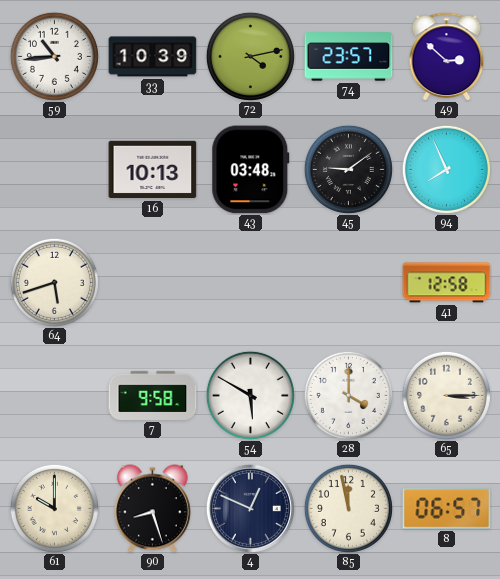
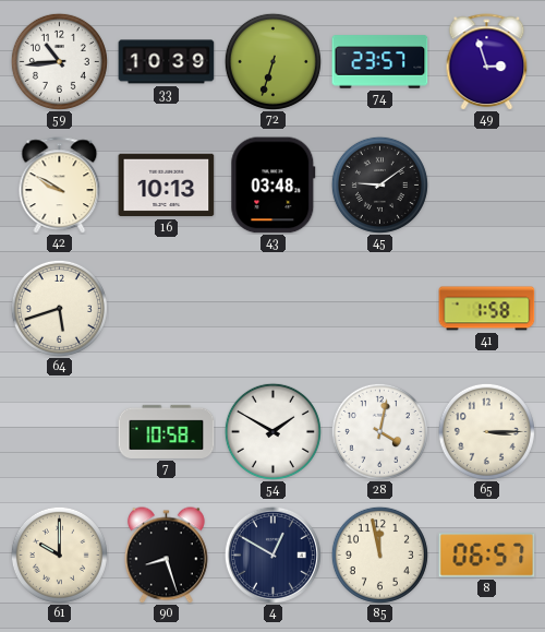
72: 4:13 -> 6:33 (272, 61)
49: 2:52 -> 2:57 (487, 62)
42: none -> 9:50 (60, 186)
94: 7:56 -> none (446, 169)
41: 12:58 -> 1:58 (487, 309)
7: 9:58 -> 10:58 (167, 431)
54: 5:50 -> 1:50 (272, 431)
28: 4:00 -> 4:02 (379, 431)
4: 12:49 -> 12:50 (272, 555)
